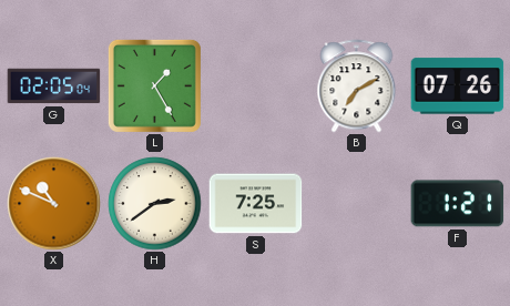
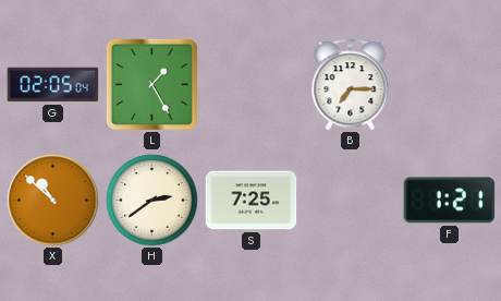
B: 7:10 -> 7:15 (351, 85)
Q: 07:26 -> none (458, 86)
X: 10:49 -> 10:52 (53, 201)
